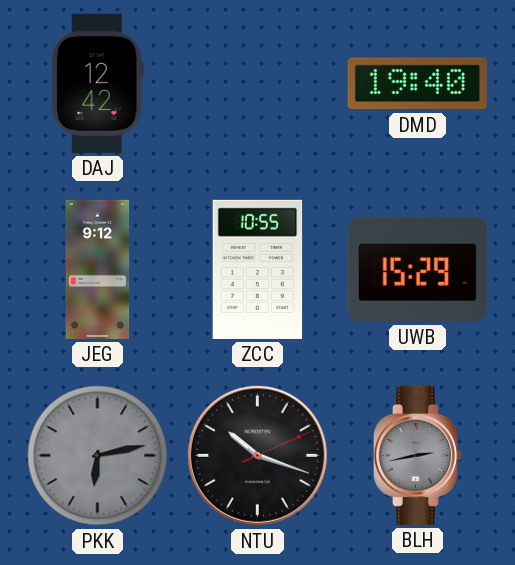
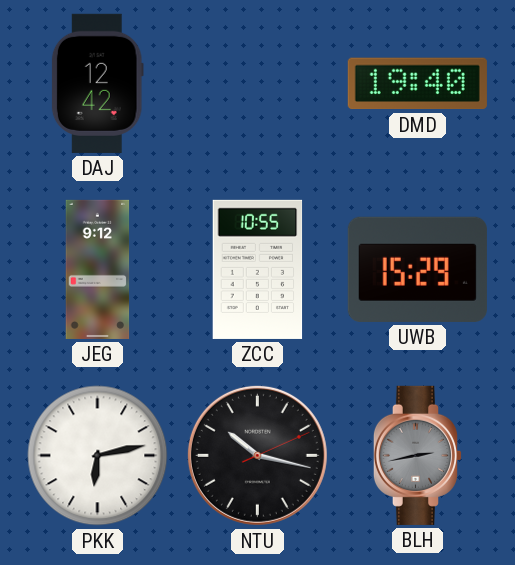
PKK dial: grey -> white (98, 456)
NTU: 10:18 -> 10:17 (257, 455)
